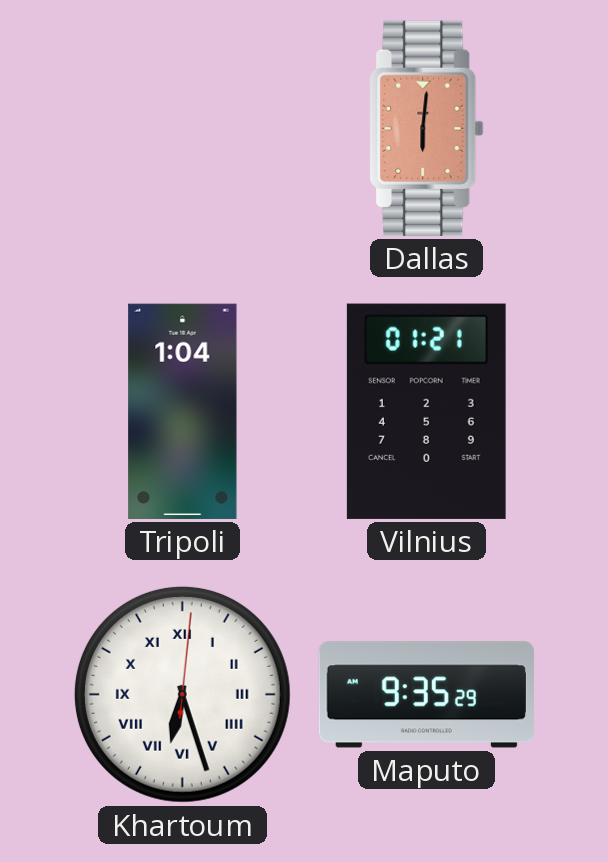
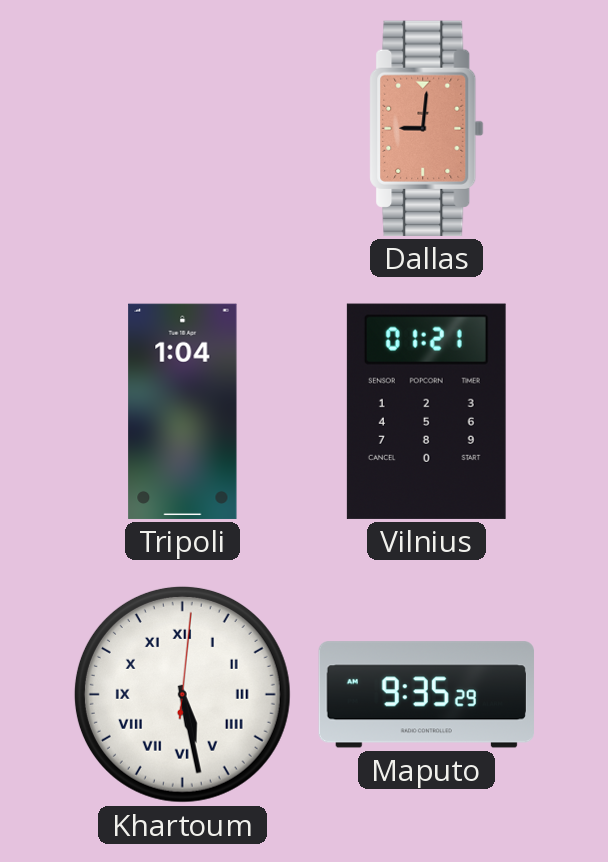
Dallas: 6:01 -> 9:01 (427, 128)
Khartoum: 6:27 -> 5:28 (182, 694)
